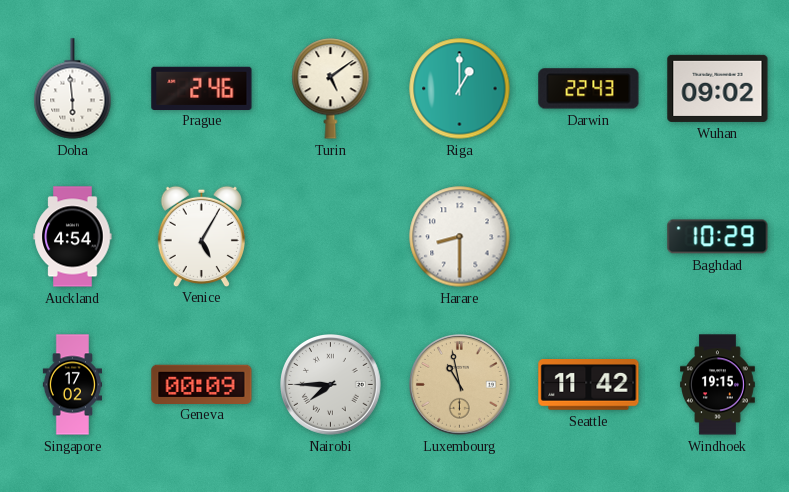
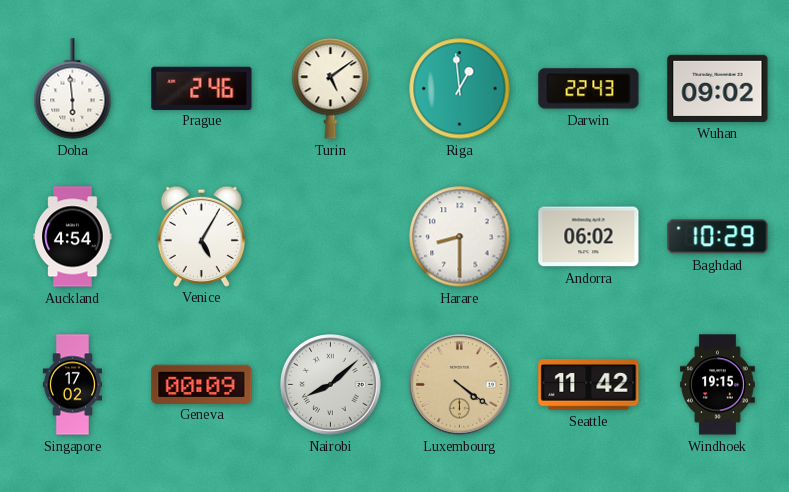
Riga: 1:00 -> 12:59 (460, 89)
Andorra: none -> 06:02 (589, 237)
Nairobi: 7:45 -> 8:08 (331, 385)
Luxembourg: 10:58 -> 4:21 (460, 385)
